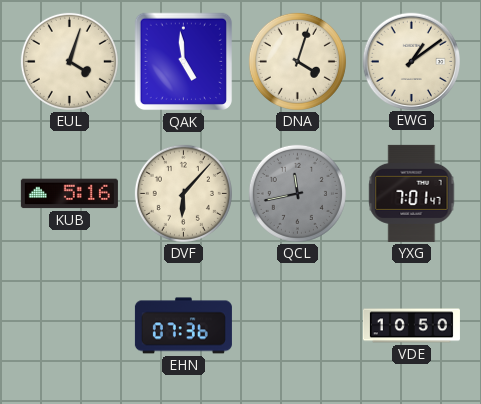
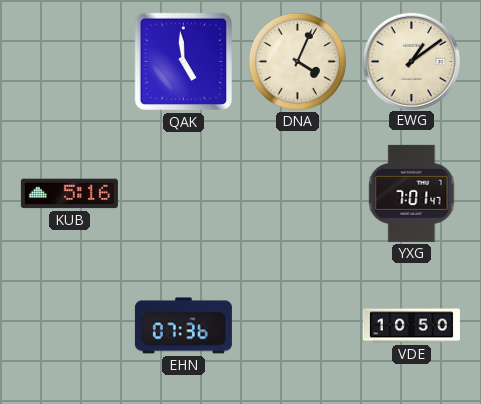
EUL: 4:03 -> none (69, 61)
DNA: 4:03 -> 4:04 (297, 61)
DVF: 6:07 -> none (183, 193)
QCL: 11:43 -> none (297, 193)
